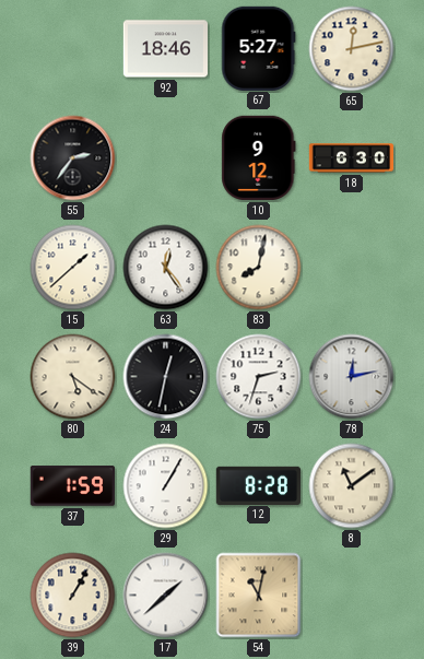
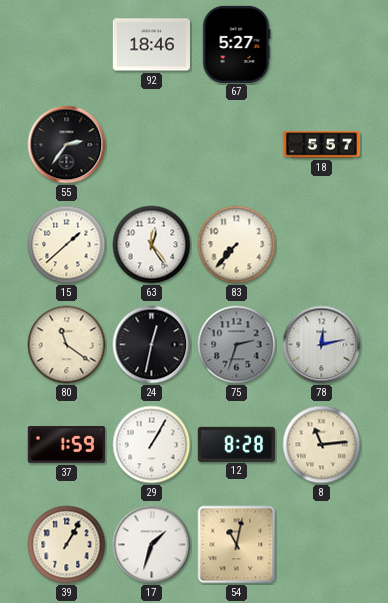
65: 12:13 -> none (352, 49)
10: 9:12 -> none (259, 157)
18: 6:30 -> 5:57 (322, 145)
83: 8:02 -> 7:37 (237, 245)
80: 5:21 -> 11:21 (67, 345)
75 dial: white -> grey (237, 345)
8: 11:09 -> 11:14 (322, 445)
17: 1:38 -> 1:33 (152, 545)
